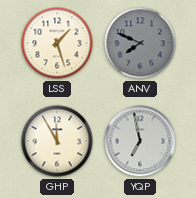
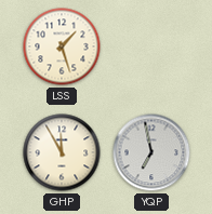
ANV: 7:49 -> none (140, 43)
